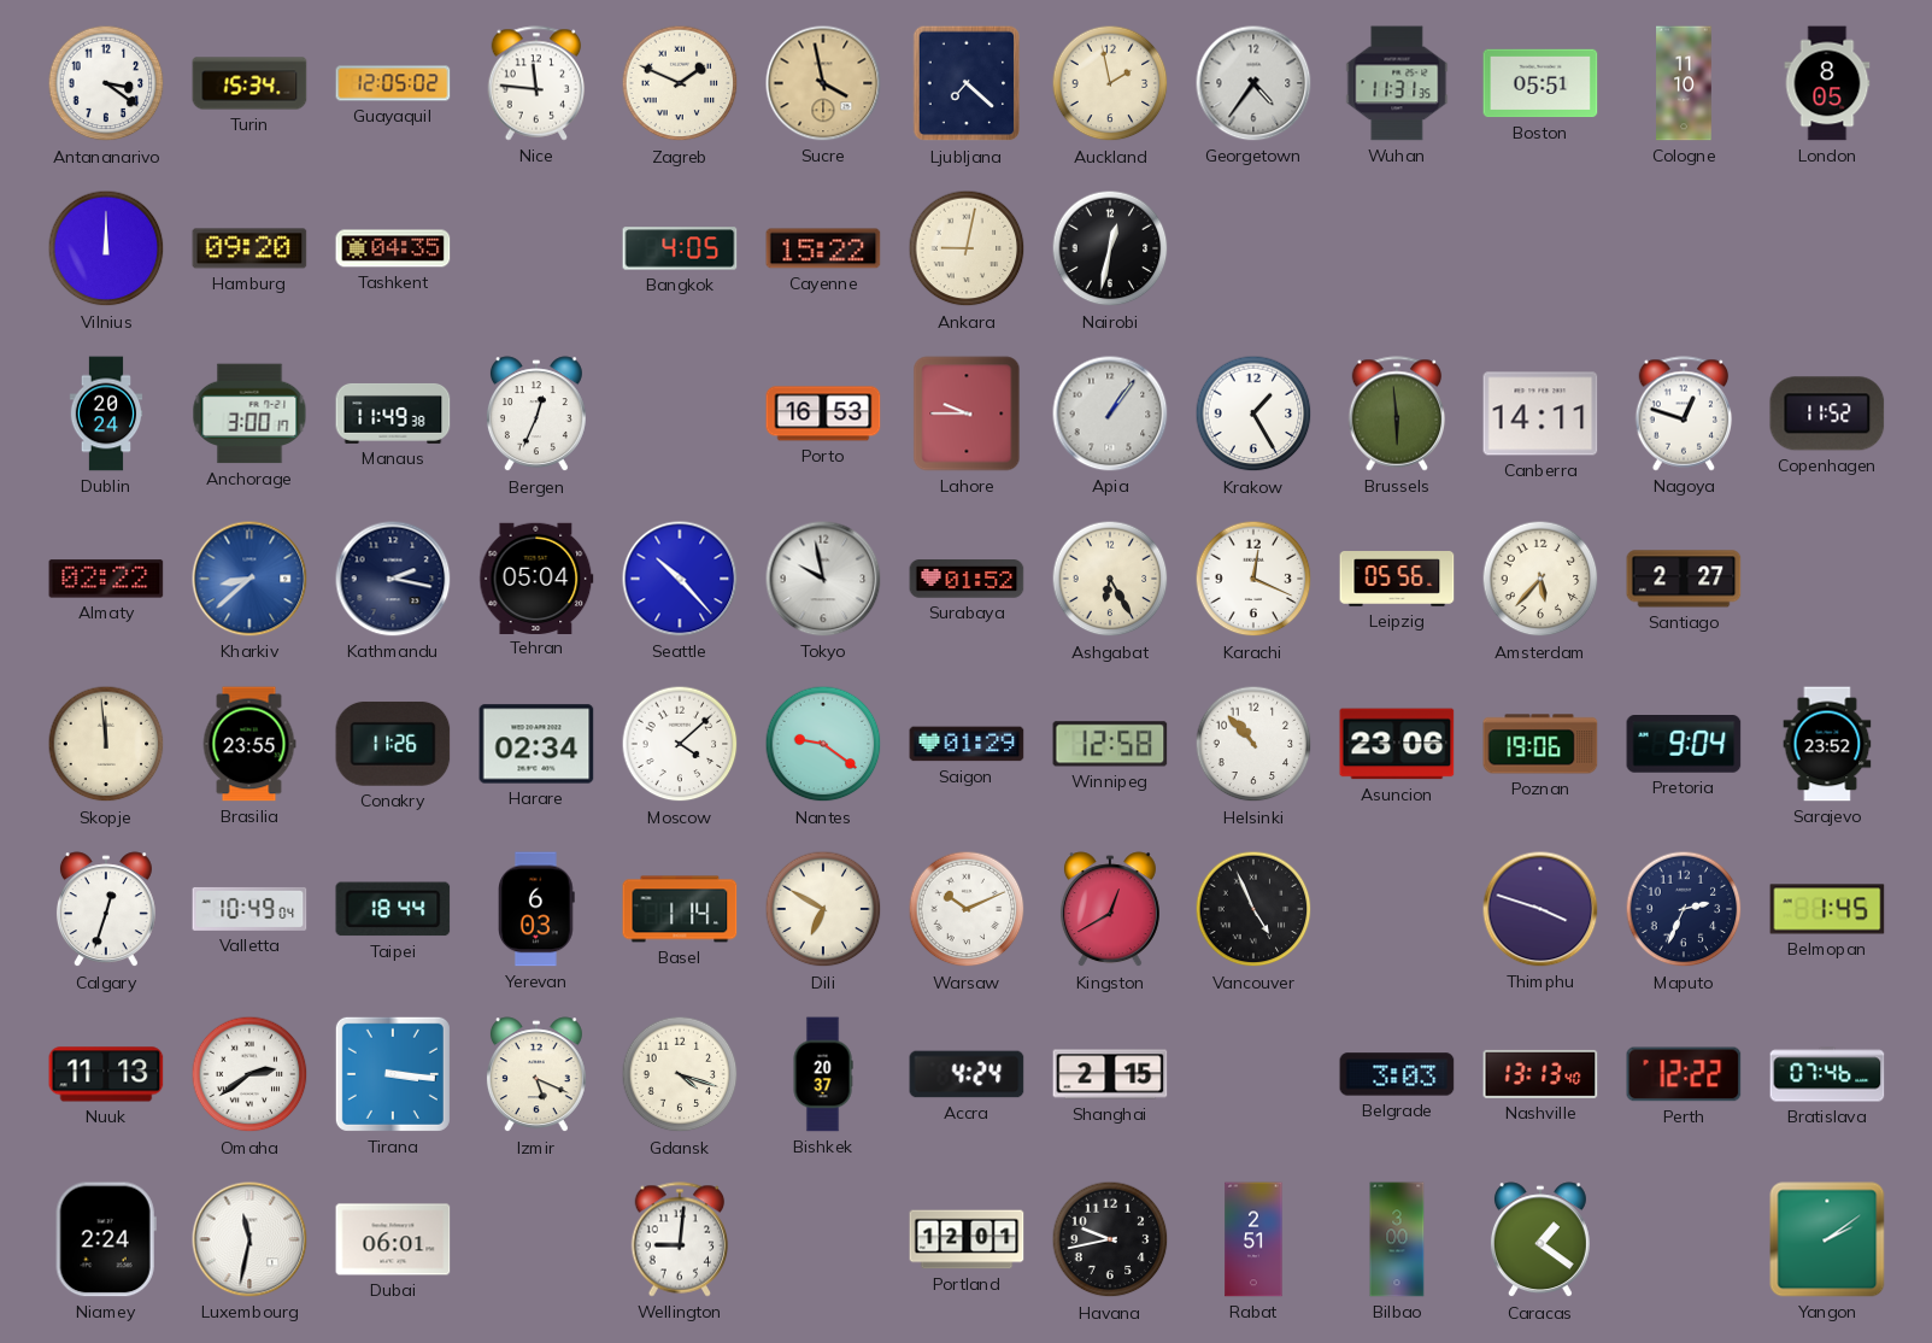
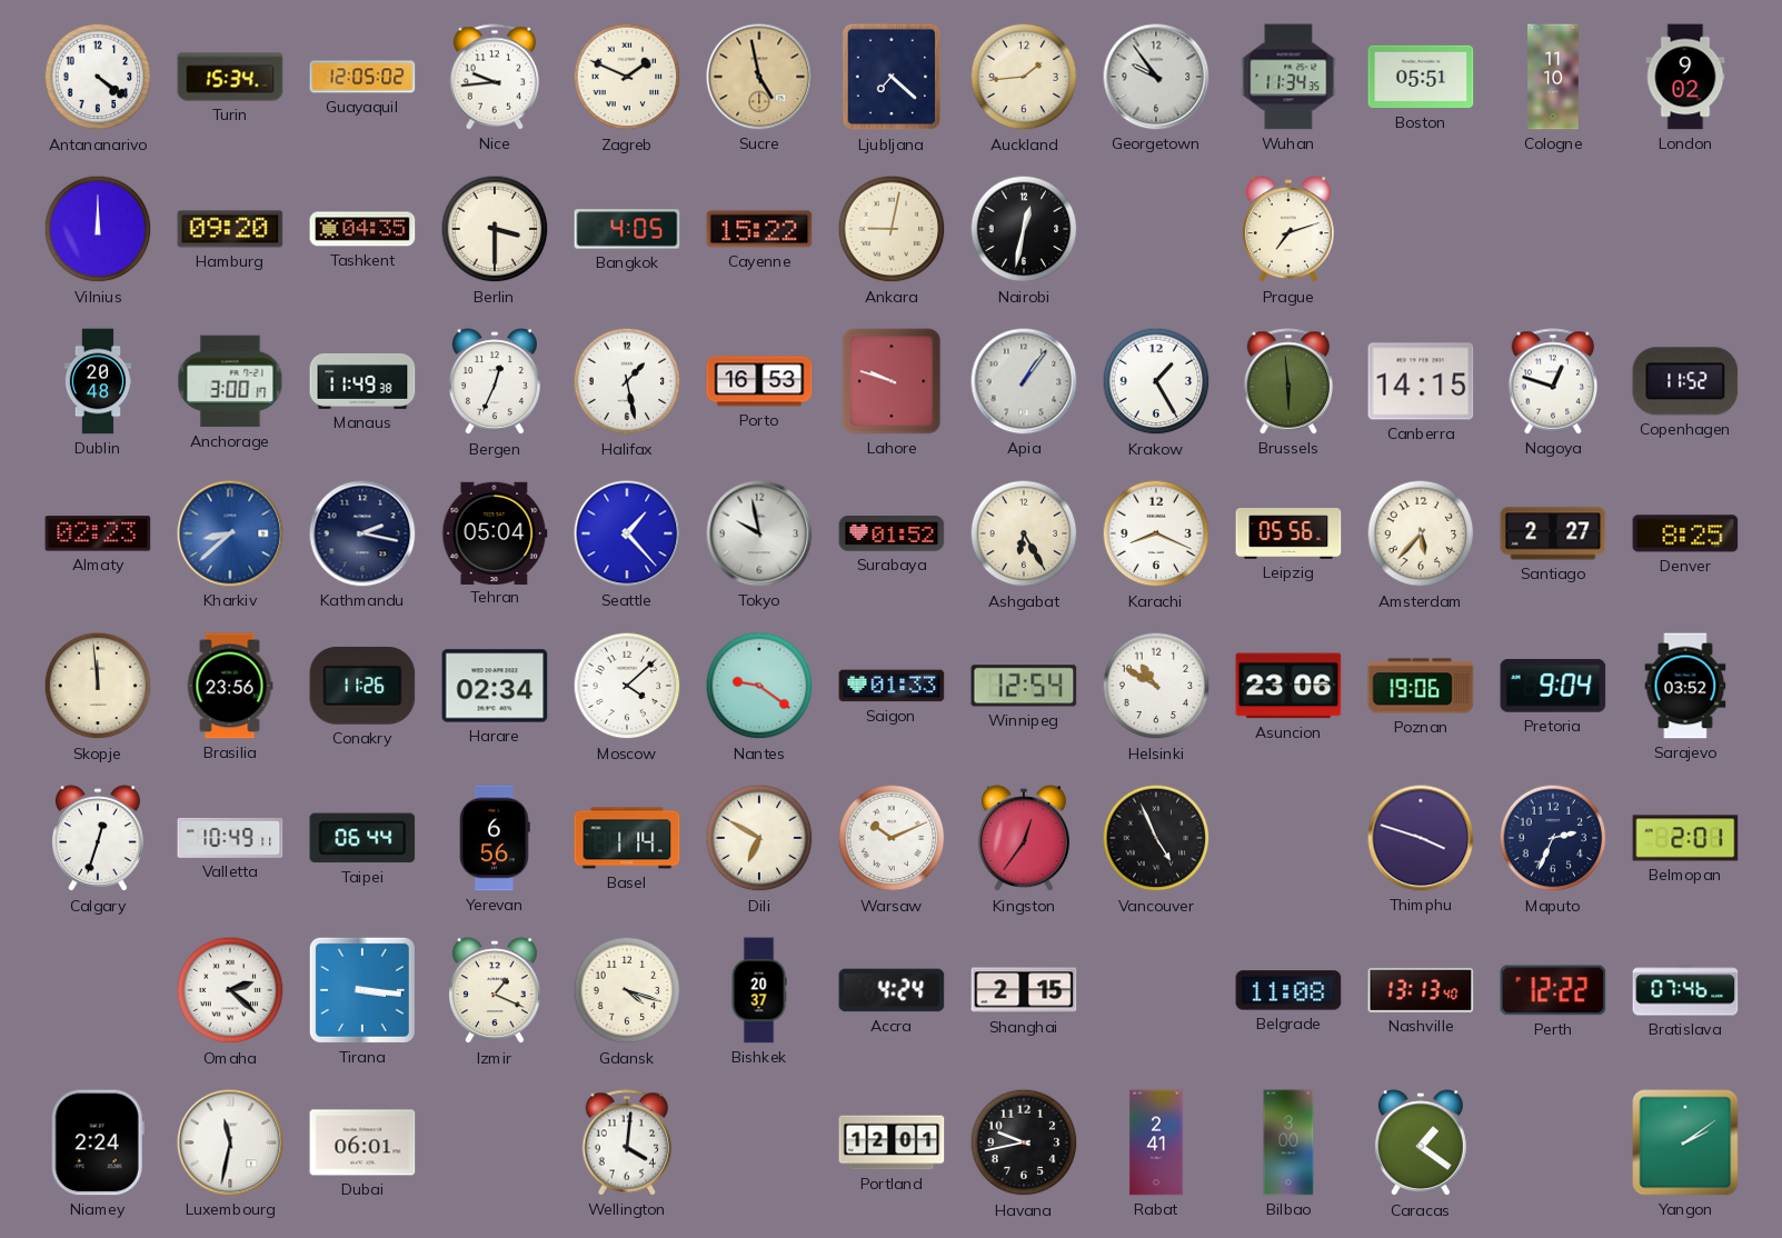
Antananarivo: 3:21 -> 4:21 (98, 77)
Nice: 11:46 -> 9:44 (495, 77)
Sucre: 3:58 -> 4:58 (759, 77)
Auckland: 1:58 -> 1:44 (1024, 77)
Georgetown: 4:36 -> 9:54 (1156, 77)
Wuhan: 11:31 -> 11:34 (1288, 77)
London: 8:05 -> 9:02 (1685, 77)
Berlin: none -> 3:30 (495, 229)
Prague: none -> 7:12 (1288, 230)
Dublin: 20:24 -> 20:48 (98, 381)
Halifax: none -> 1:28 (627, 381)
Lahore: 9:45 -> 9:48 (892, 381)
Canberra: 14:11 -> 14:15 (1421, 381)
Almaty: 02:22 -> 02:23 (98, 533)
Seattle: 10:23 -> 1:23 (627, 533)
Karachi: 12:19 -> 8:19 (1156, 533)
Denver: none -> 8:25 (1685, 533)
Brasilia: 23:55 -> 23:56 (230, 686)
Saigon: 01:29 -> 01:33 (892, 686)
Winnipeg: 12:58 -> 12:54 (1024, 686)
Helsinki: 10:53 -> 10:50 (1156, 686)
Sarajevo: 23:52 -> 03:52 (1685, 686)
Valletta: 10:49:04 -> 10:49:11 (230, 838)
Taipei: 18:44 -> 06:44 (362, 838)
Yerevan: 6:03 -> 6:56 (496, 838)
Kingston: 12:40 -> 12:36 (1024, 839)
Belmopan: 1:45 -> 2:01 (1685, 838)
Nuuk: 11:13 -> none (106, 1074)
Omaha: 2:39 -> 2:22 (230, 990)
Izmir: 5:19 -> 1:19 (495, 991)
Belgrade: 3:03 -> 11:08 (1288, 990)
Wellington: 9:01 -> 4:01 (627, 1142)
Rabat: 2:51 -> 2:41 (1156, 1142)
